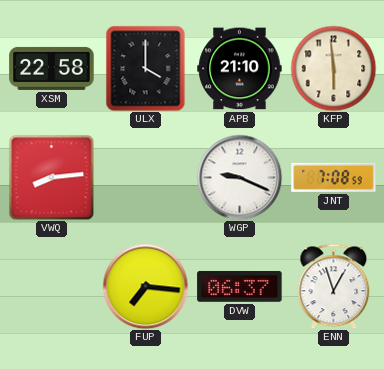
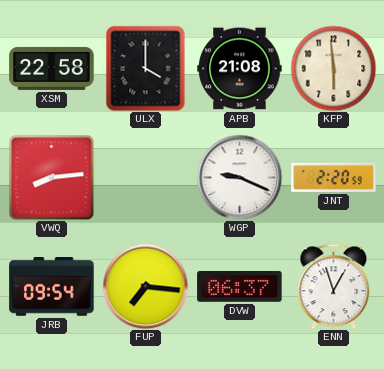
APB: 21:10 -> 21:08 (240, 69)
JNT: 7:08 -> 2:20 (334, 177)
JRB: none -> 09:54 (52, 287)
